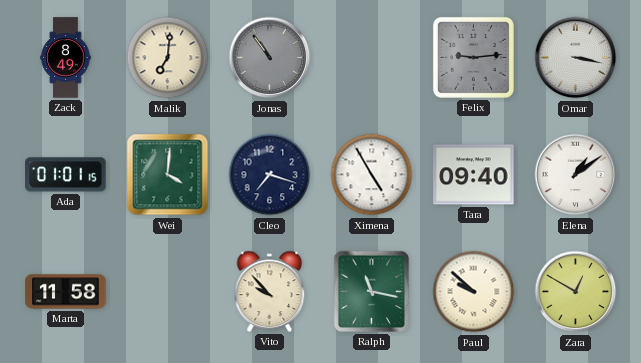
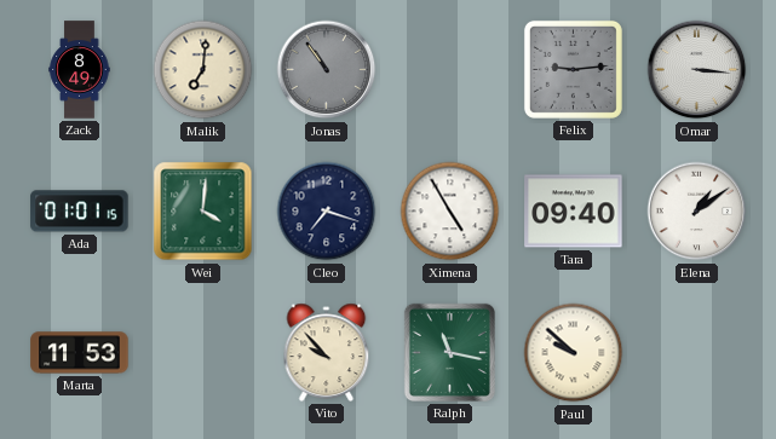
Omar: 3:17 -> 3:16 (697, 70)
Marta: 11:58 -> 11:53 (80, 353)
Zara: 12:50 -> none (576, 292)
